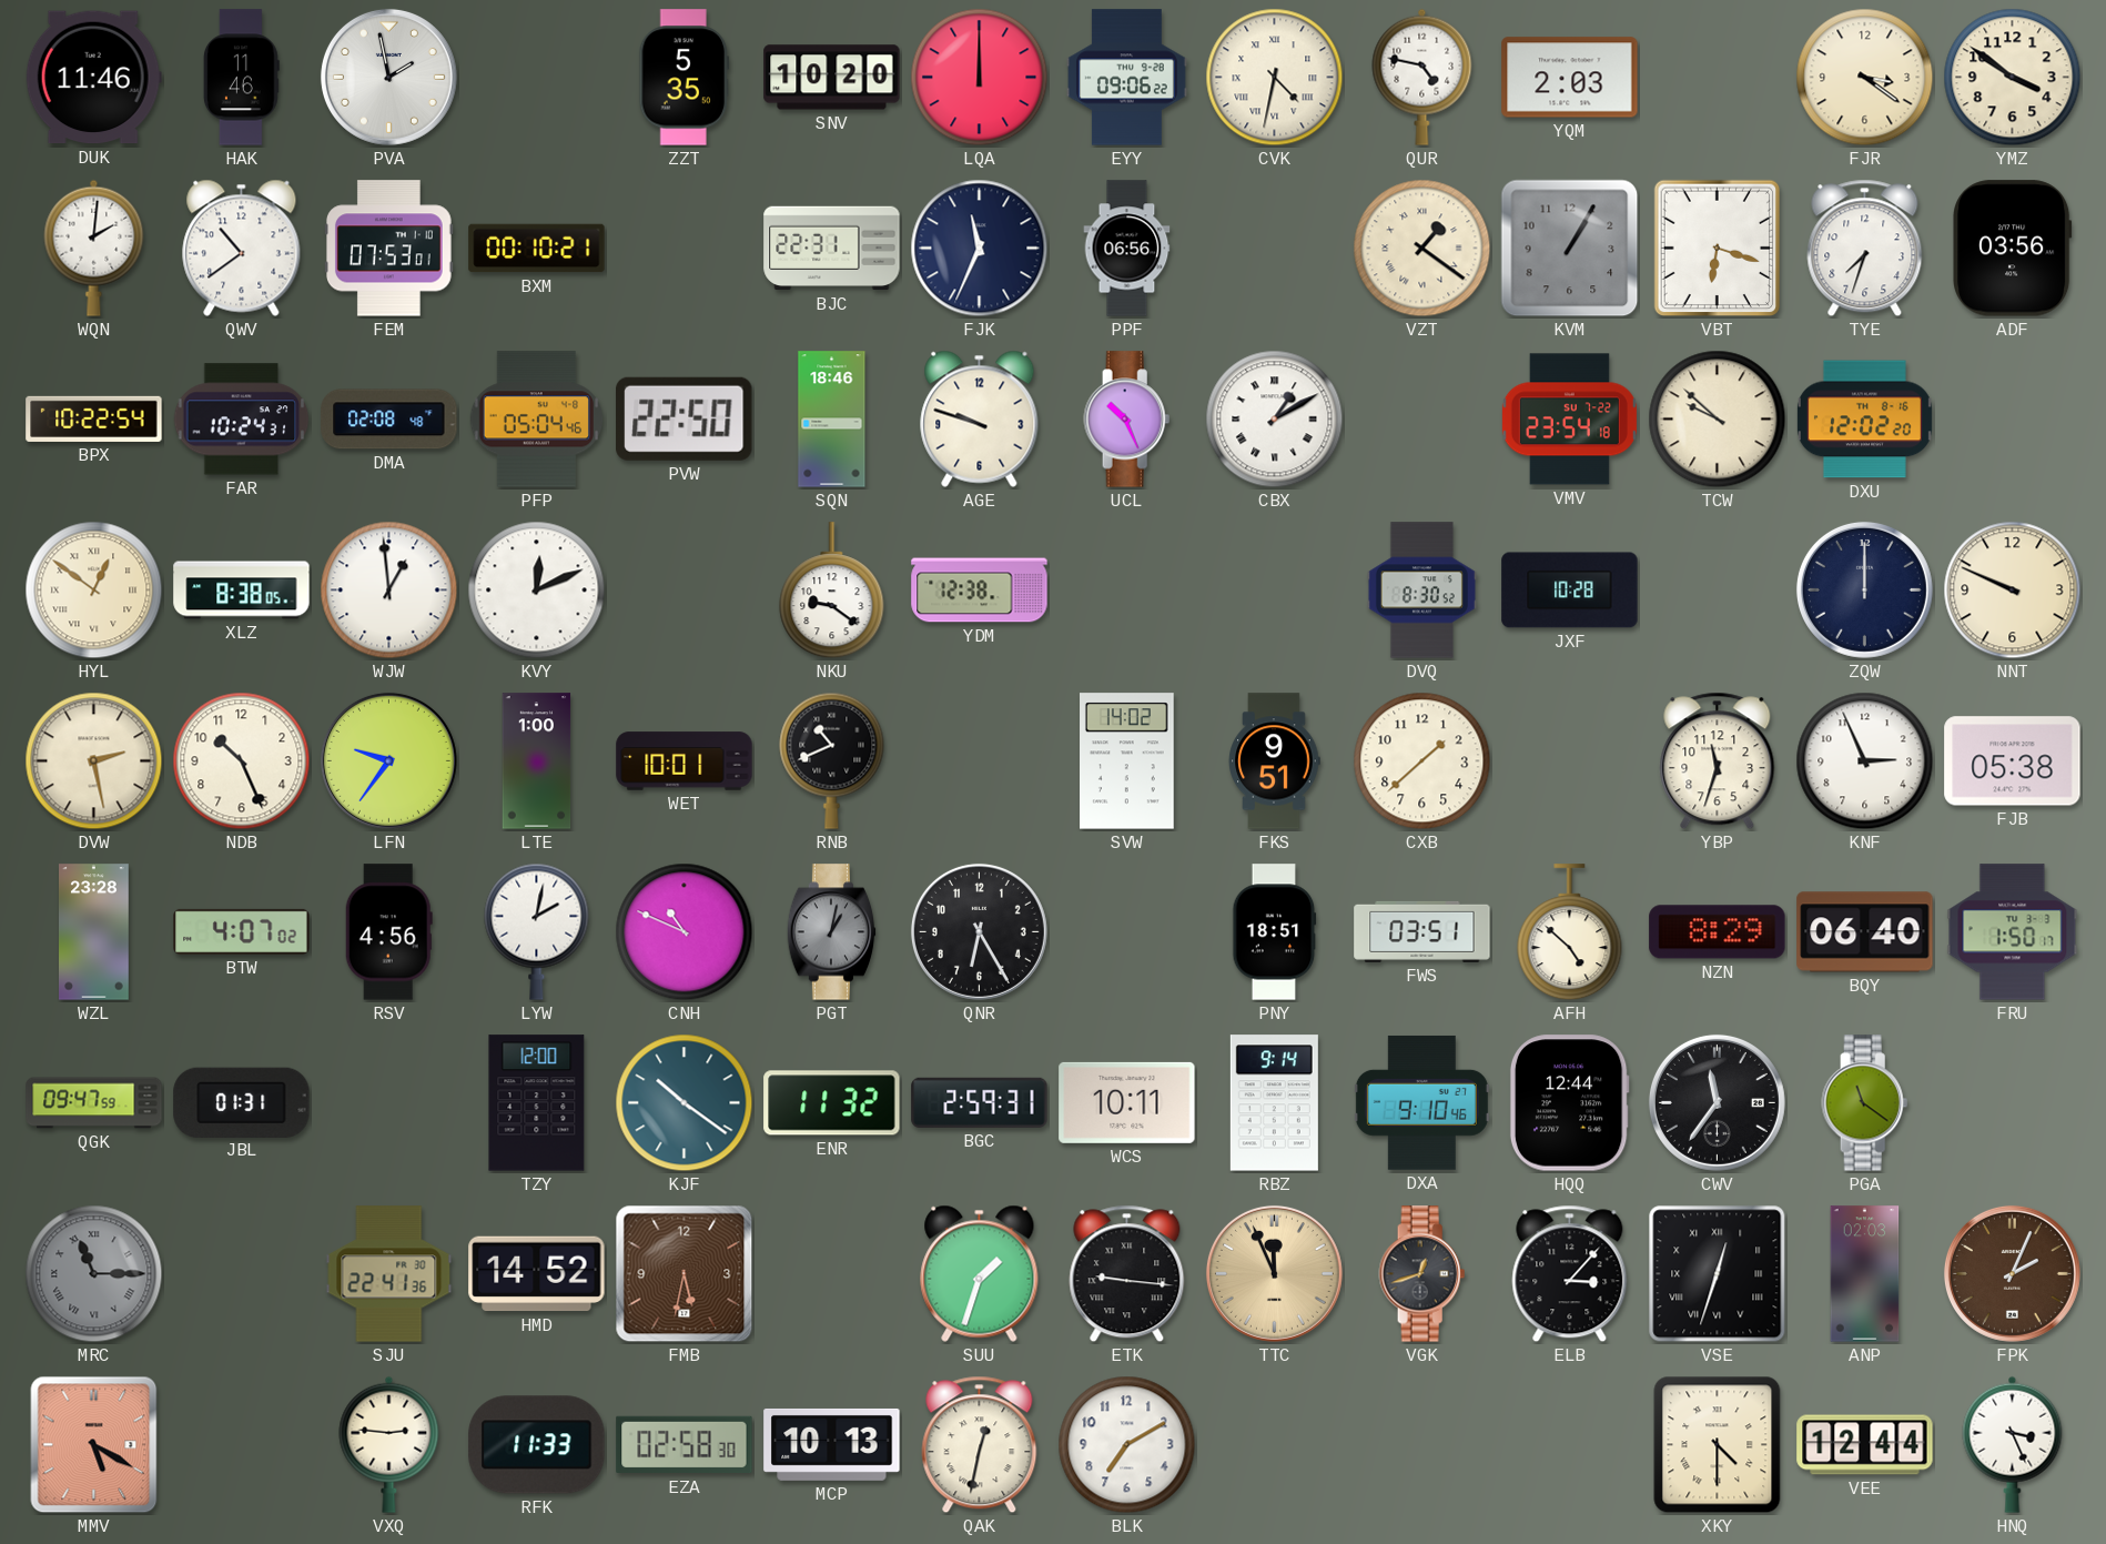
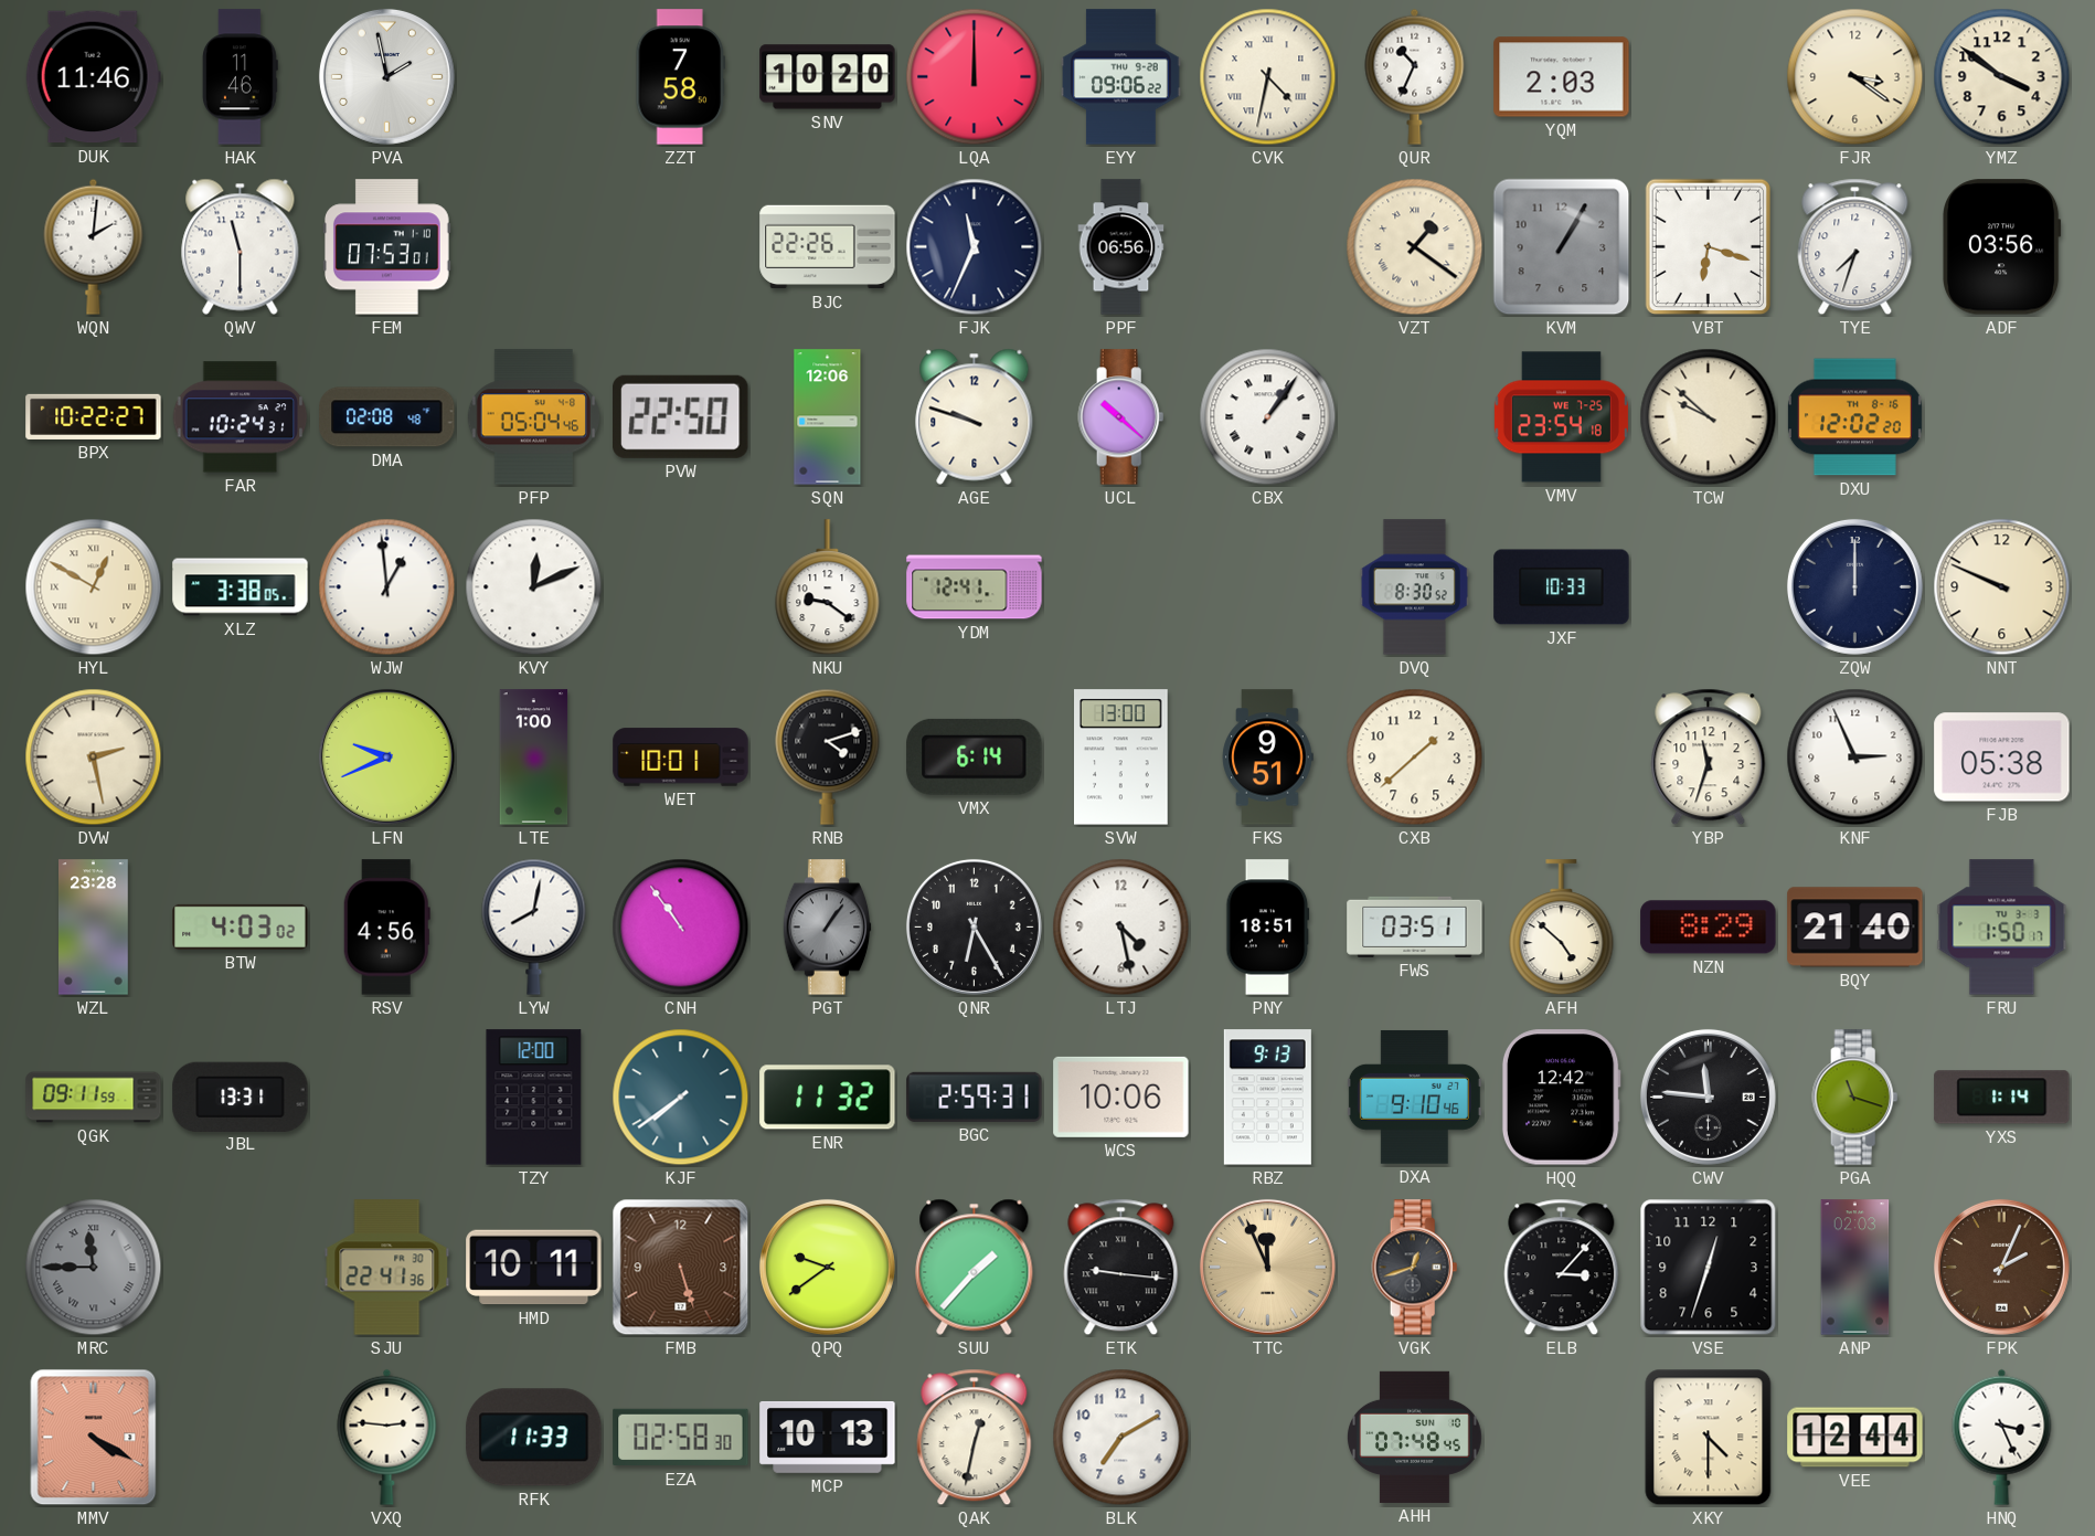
ZZT: 5:35 -> 7:58 (681, 77)
QUR: 4:47 -> 10:34 (1415, 76)
QWV: 10:39 -> 11:30 (241, 246)
BXM: 00:10 -> none (537, 249)
BJC: 22:31 -> 22:26 (828, 247)
BPX: 10:22:54 -> 10:22:27 (94, 416)
SQN: 18:46 -> 12:06 (828, 417)
UCL: 10:26 -> 10:22 (1121, 417)
CBX: 1:10 -> 1:06 (1268, 417)
VMV date: SU 7-22 -> WE 7-25 (1561, 417)
HYL: 12:51 -> 12:50 (94, 587)
XLZ: 8:38 -> 3:38 (241, 587)
YDM: 12:38 -> 12:41 (975, 587)
JXF: 10:28 -> 10:33 (1562, 587)
NDB: 10:26 -> none (242, 761)
LFN: 9:36 -> 9:41 (386, 756)
RNB: 10:41 -> 4:12 (828, 756)
VMX: none -> 6:14 (975, 756)
SVW: 14:02 -> 13:00 (1121, 758)
BTW: 4:07 -> 4:03 (241, 926)
LYW: 2:02 -> 8:02 (534, 926)
CNH: 10:49 -> 10:54 (681, 928)
PGT: 1:02 -> 1:06 (828, 928)
LTJ: none -> 4:28 (1121, 928)
BQY: 06:40 -> 21:40 (1855, 928)
QGK: 09:47 -> 09:11 (94, 1098)
JBL: 01:31 -> 13:31 (241, 1097)
KJF: 10:21 -> 7:39 (681, 1098)
WCS: 10:11 -> 10:06 (1121, 1097)
RBZ: 9:14 -> 9:13 (1267, 1098)
HQQ: 12:44 -> 12:42 (1561, 1098)
CWV: 11:36 -> 11:46 (1708, 1097)
PGA: 11:21 -> 11:18 (1855, 1098)
YXS: none -> 1:14 (2002, 1098)
MRC: 11:15 -> 11:45 (94, 1268)
HMD: 14:52 -> 10:11 (534, 1268)
FMB: 5:32 -> 5:27 (681, 1268)
QPQ: none -> 9:39 (827, 1267)
SUU: 1:33 -> 1:37 (975, 1267)
VSE numerals: Roman -> Arabic (1709, 1268)
MMV: 5:20 -> 4:20 (94, 1438)
AHH: none -> 07:48 (1414, 1437)
